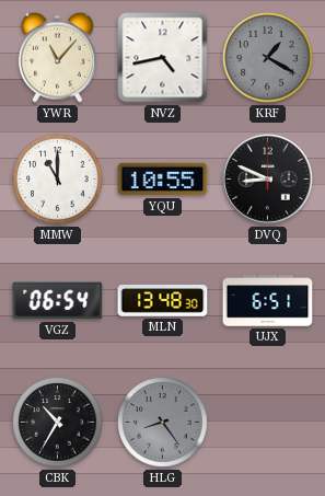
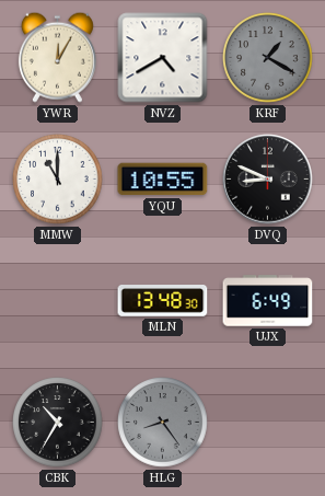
YWR: 11:07 -> 12:05 (57, 57)
NVZ: 4:43 -> 4:40 (163, 58)
VGZ: 06:54 -> none (58, 301)
UJX: 6:51 -> 6:49 (268, 301)
